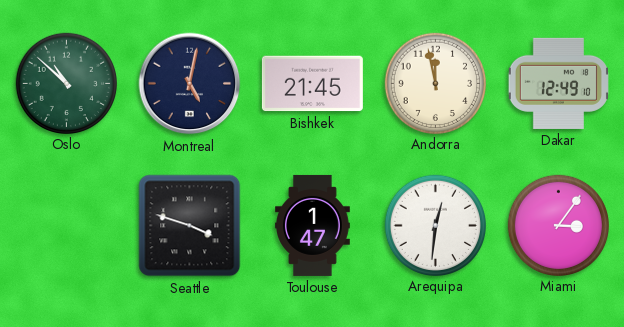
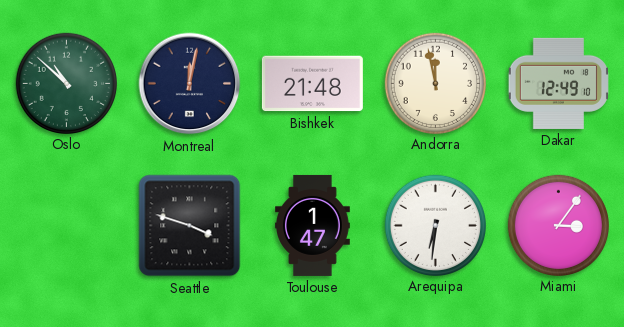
Montreal: 5:02 -> 12:02 (190, 84)
Bishkek: 21:45 -> 21:48 (312, 84)
Arequipa: 12:31 -> 6:31 (435, 225)
